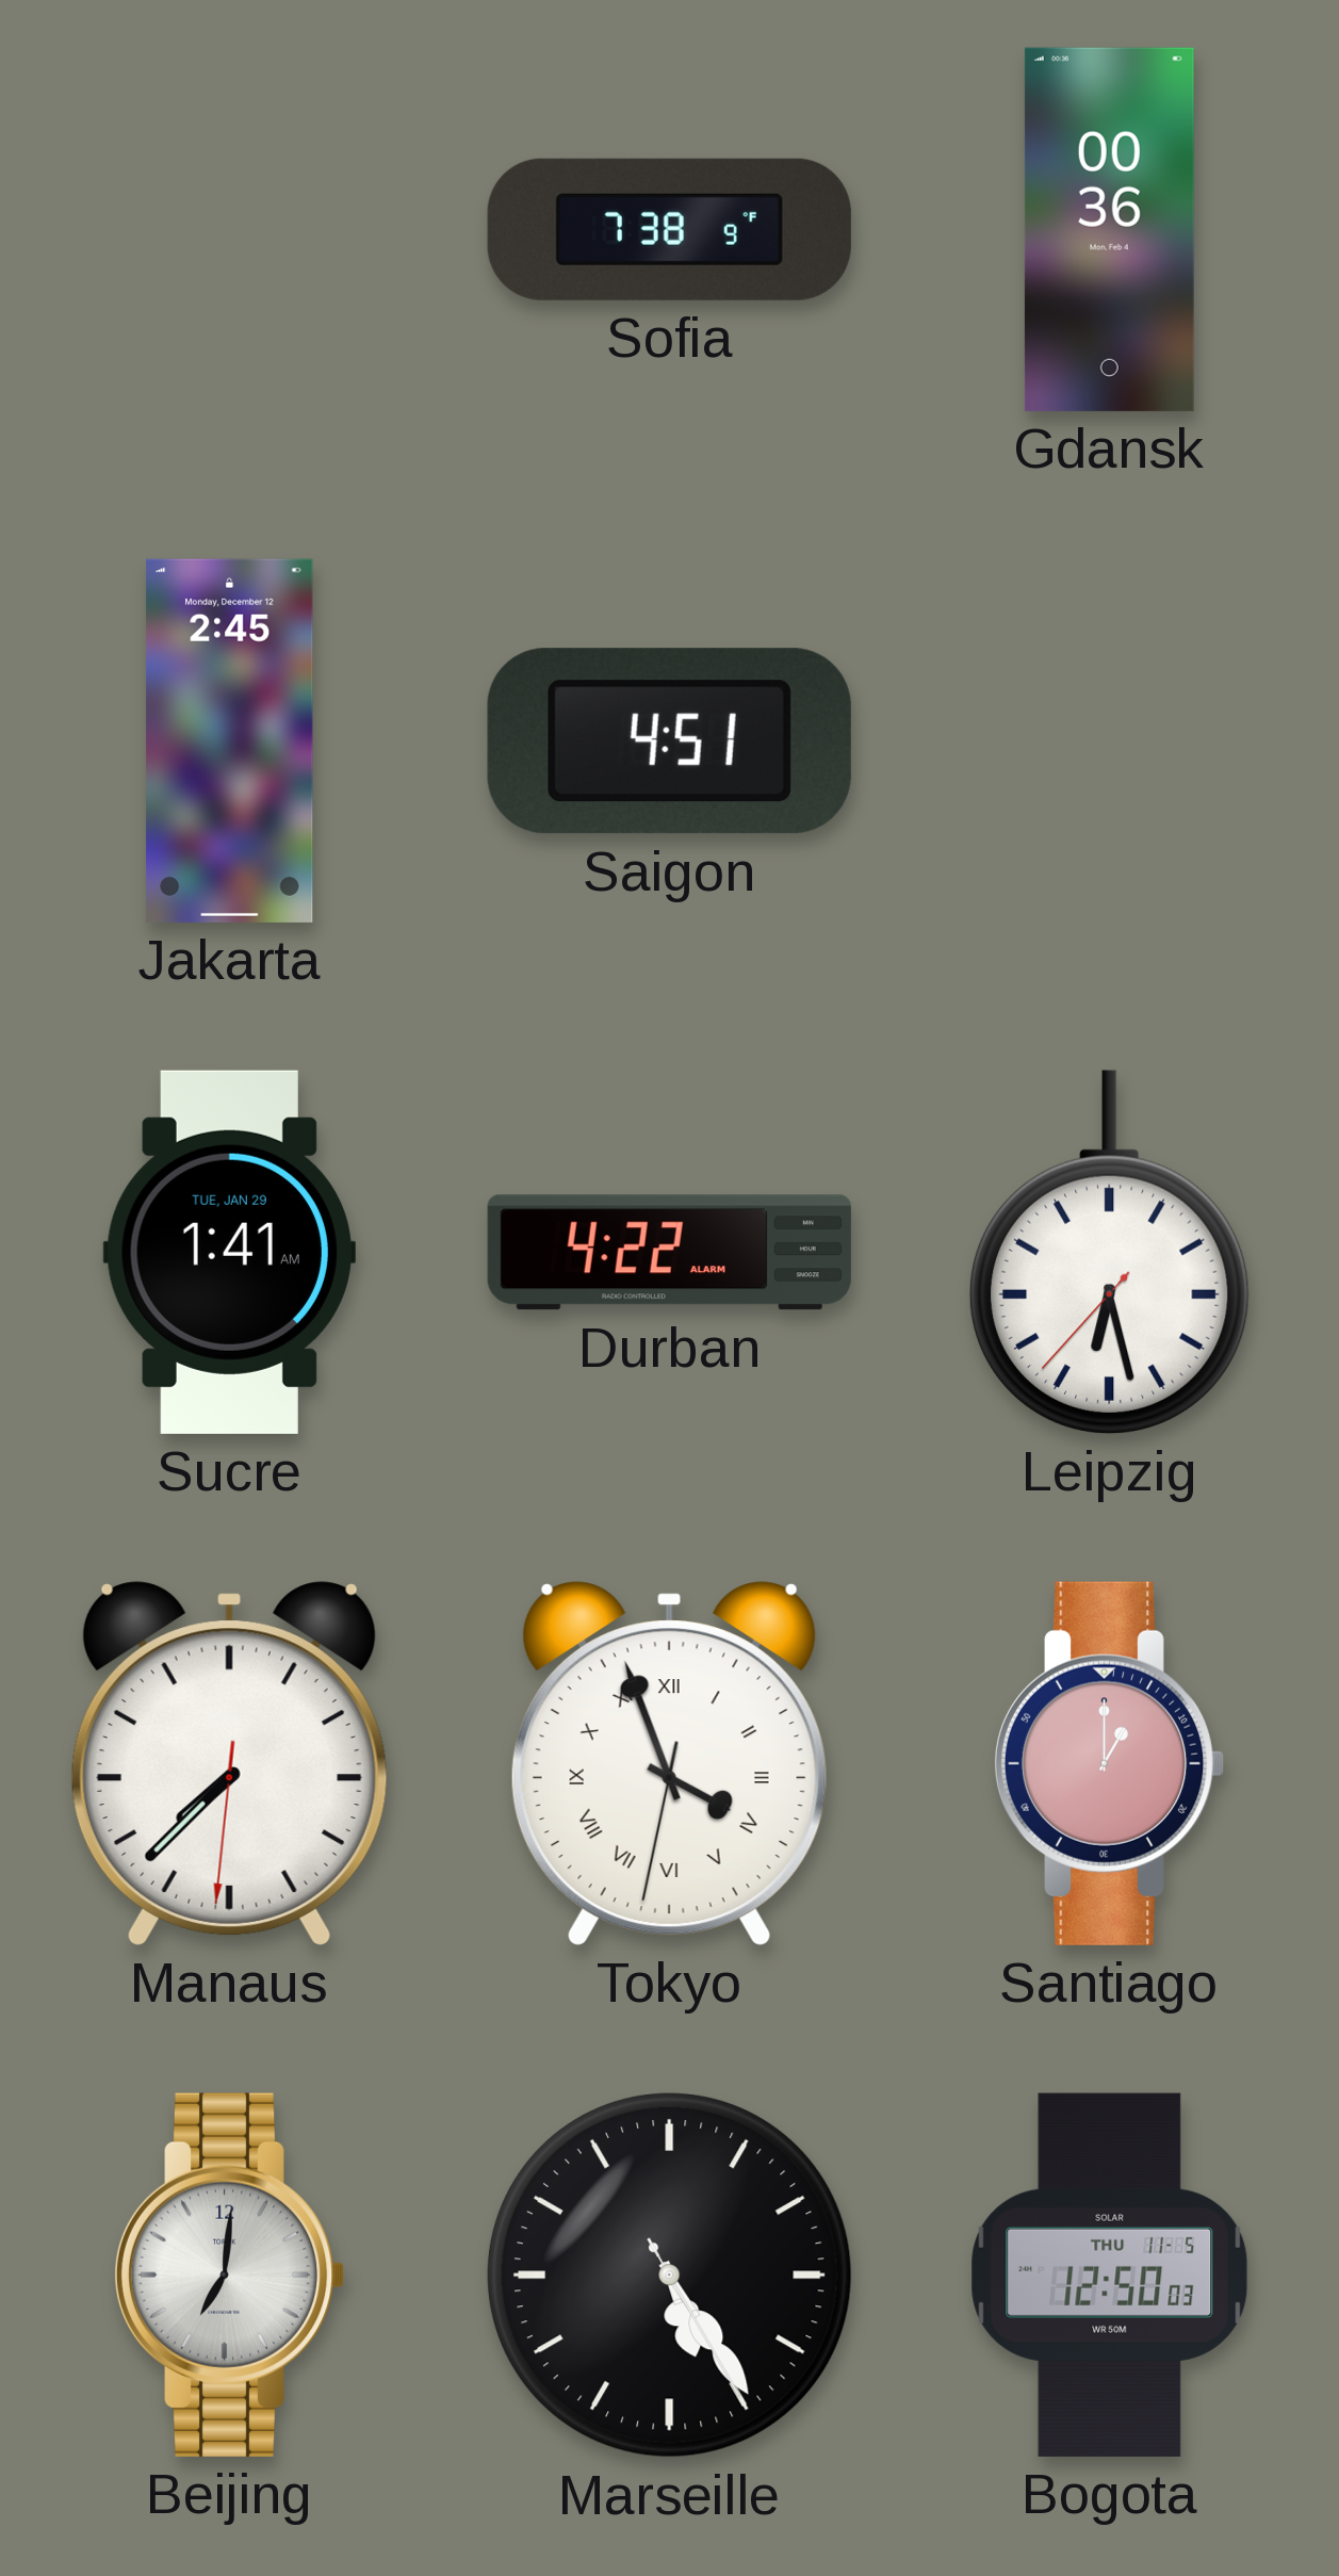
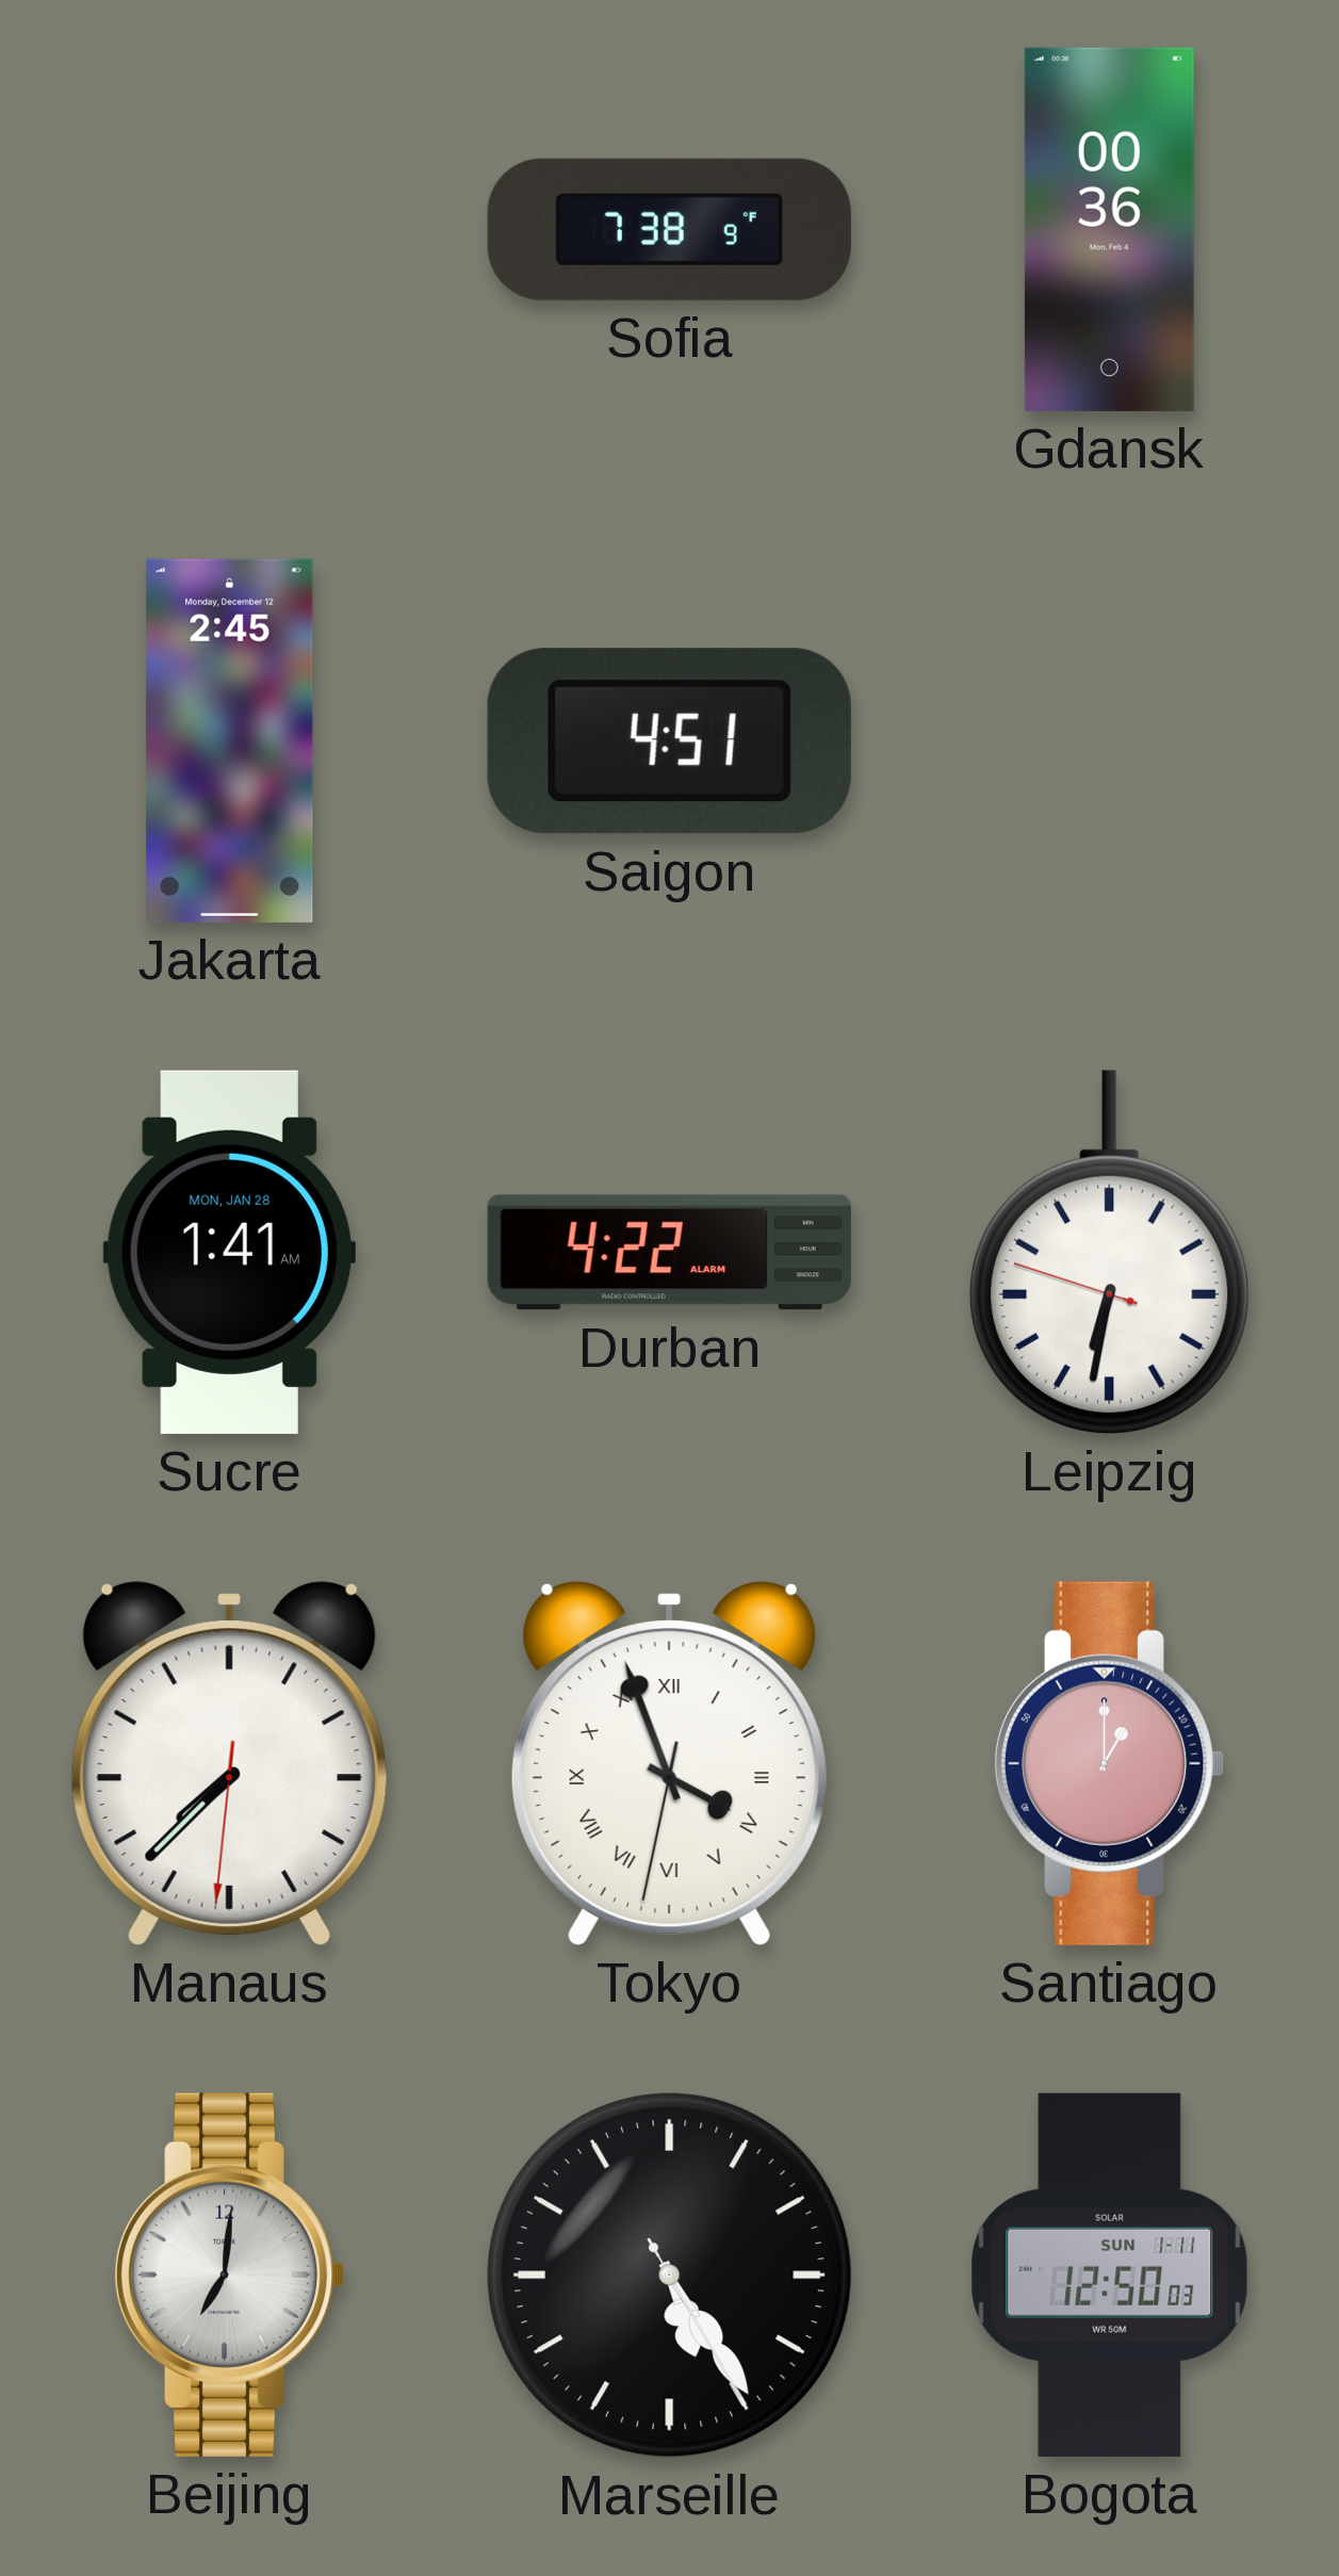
Sucre date: TUE, JAN 29 -> MON, JAN 28 (229, 1252)
Leipzig: 6:27 -> 6:31 (1109, 1252)
Bogota date: THU 11-5 -> SUN 1-11 (1110, 2275)
